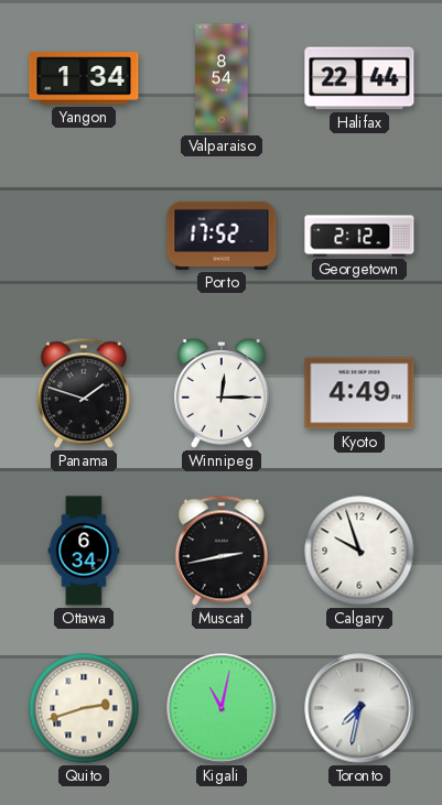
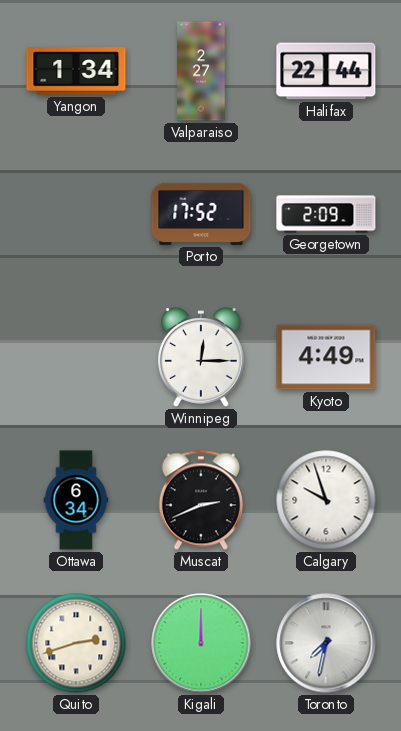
Valparaiso: 8:54 -> 2:27 (201, 71)
Georgetown: 2:12 -> 2:09 (326, 214)
Panama: 1:48 -> none (84, 393)
Muscat: 2:43 -> 2:41 (201, 500)
Kigali: 11:02 -> 12:00 (201, 643)
